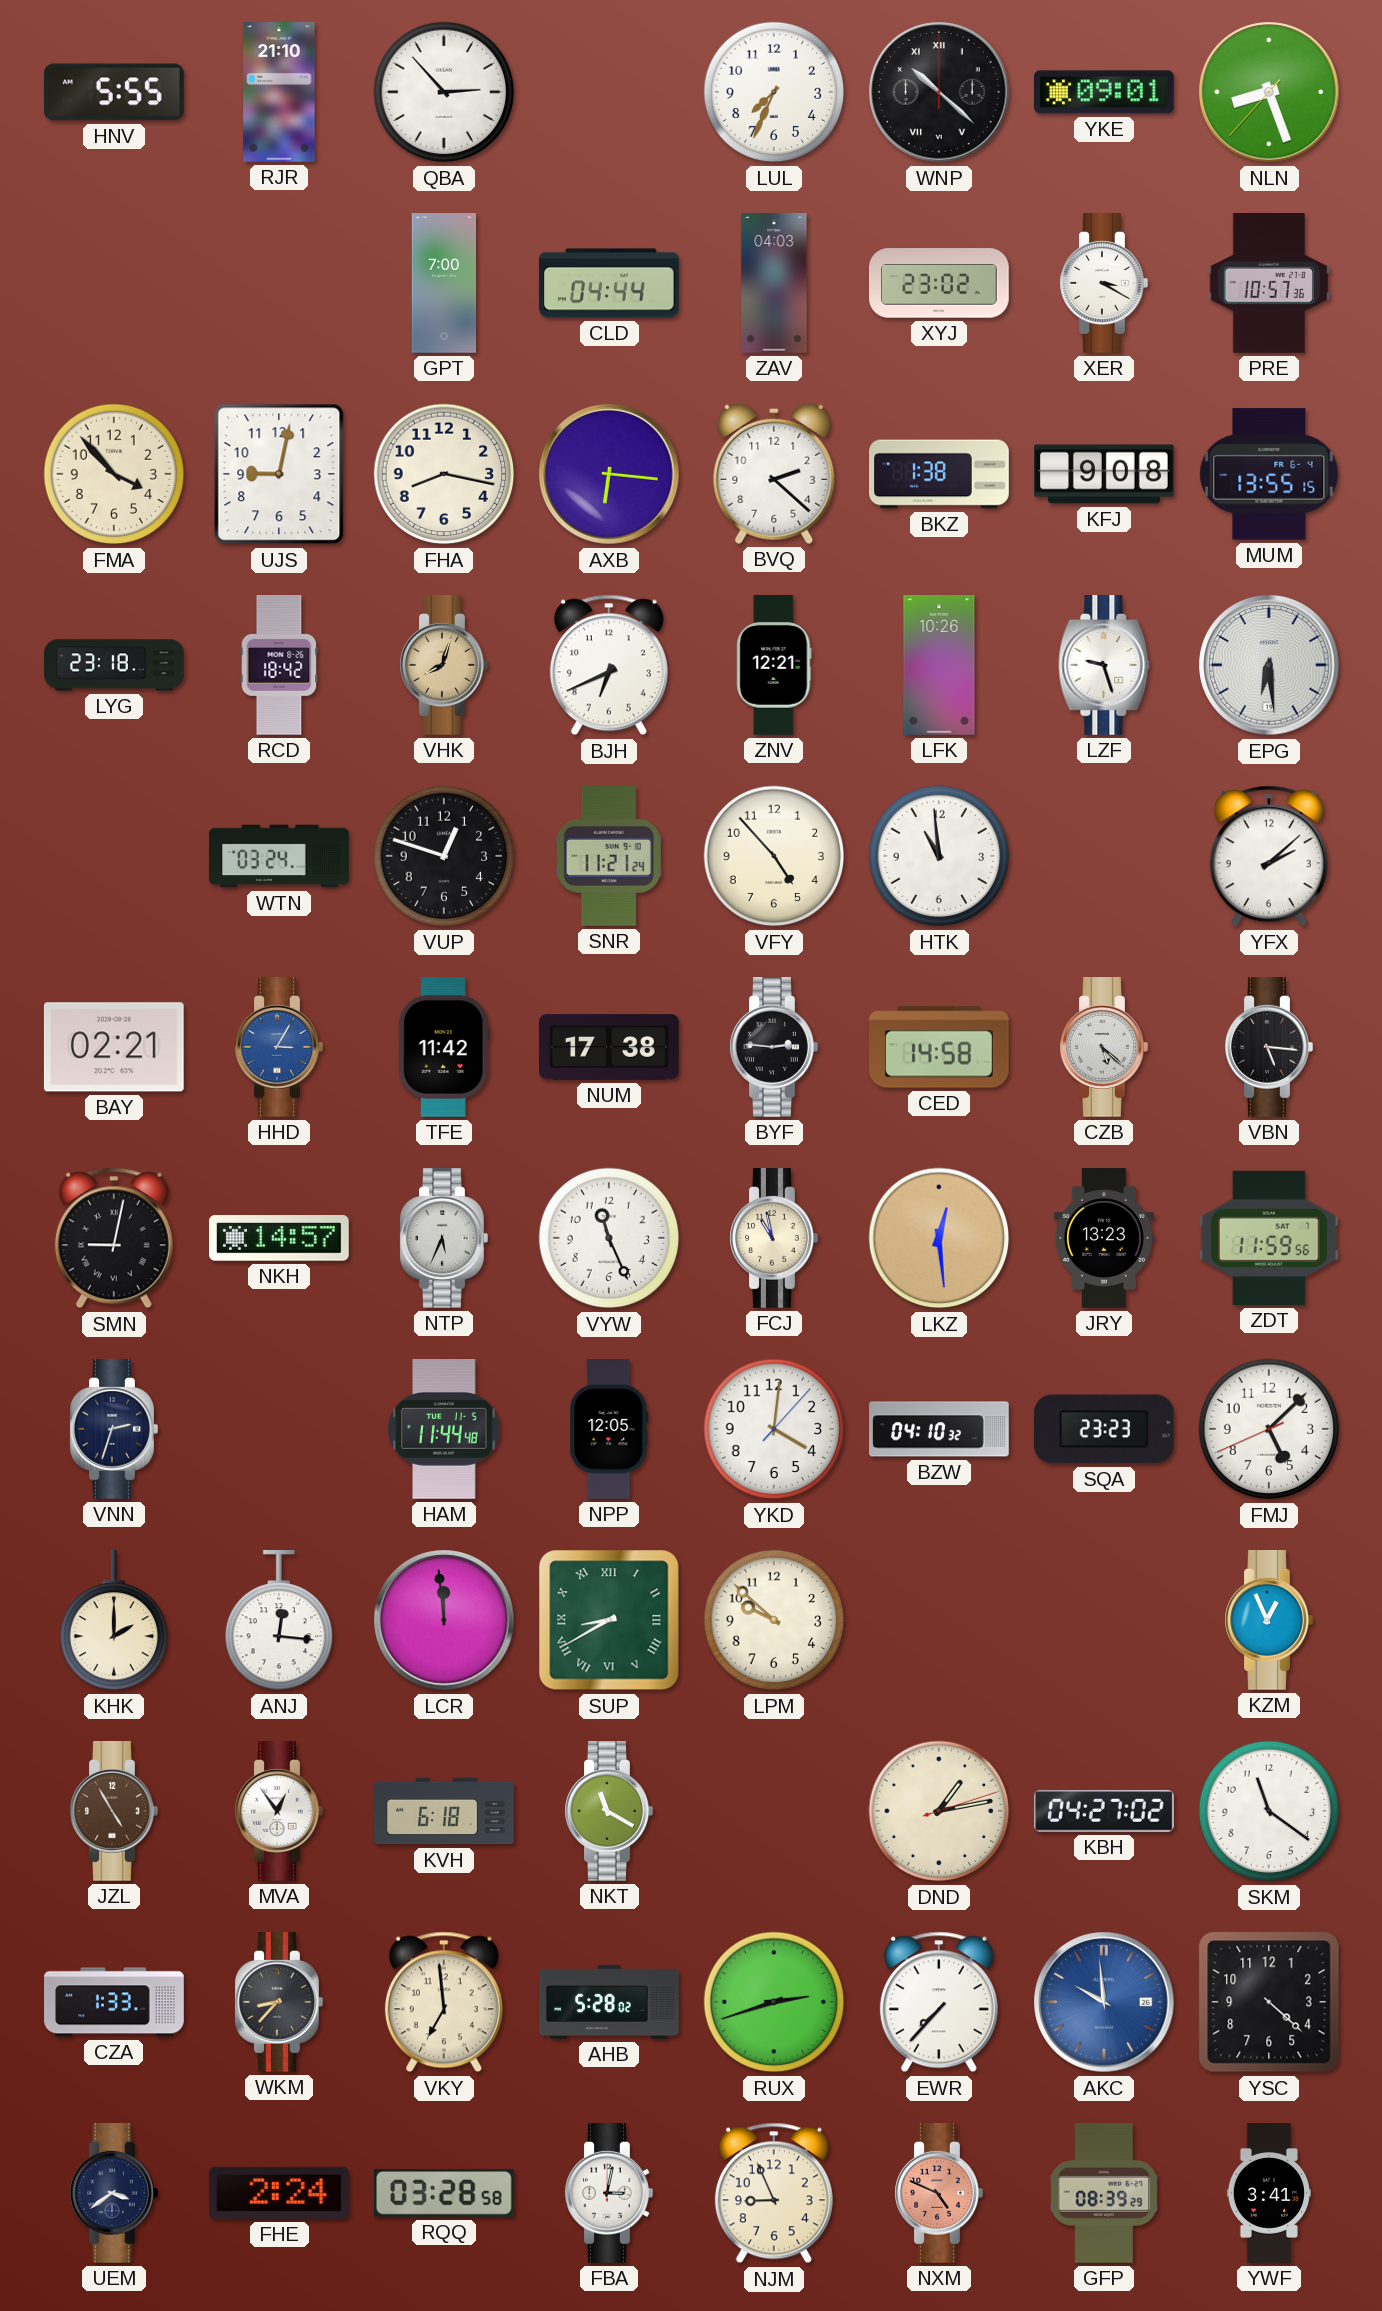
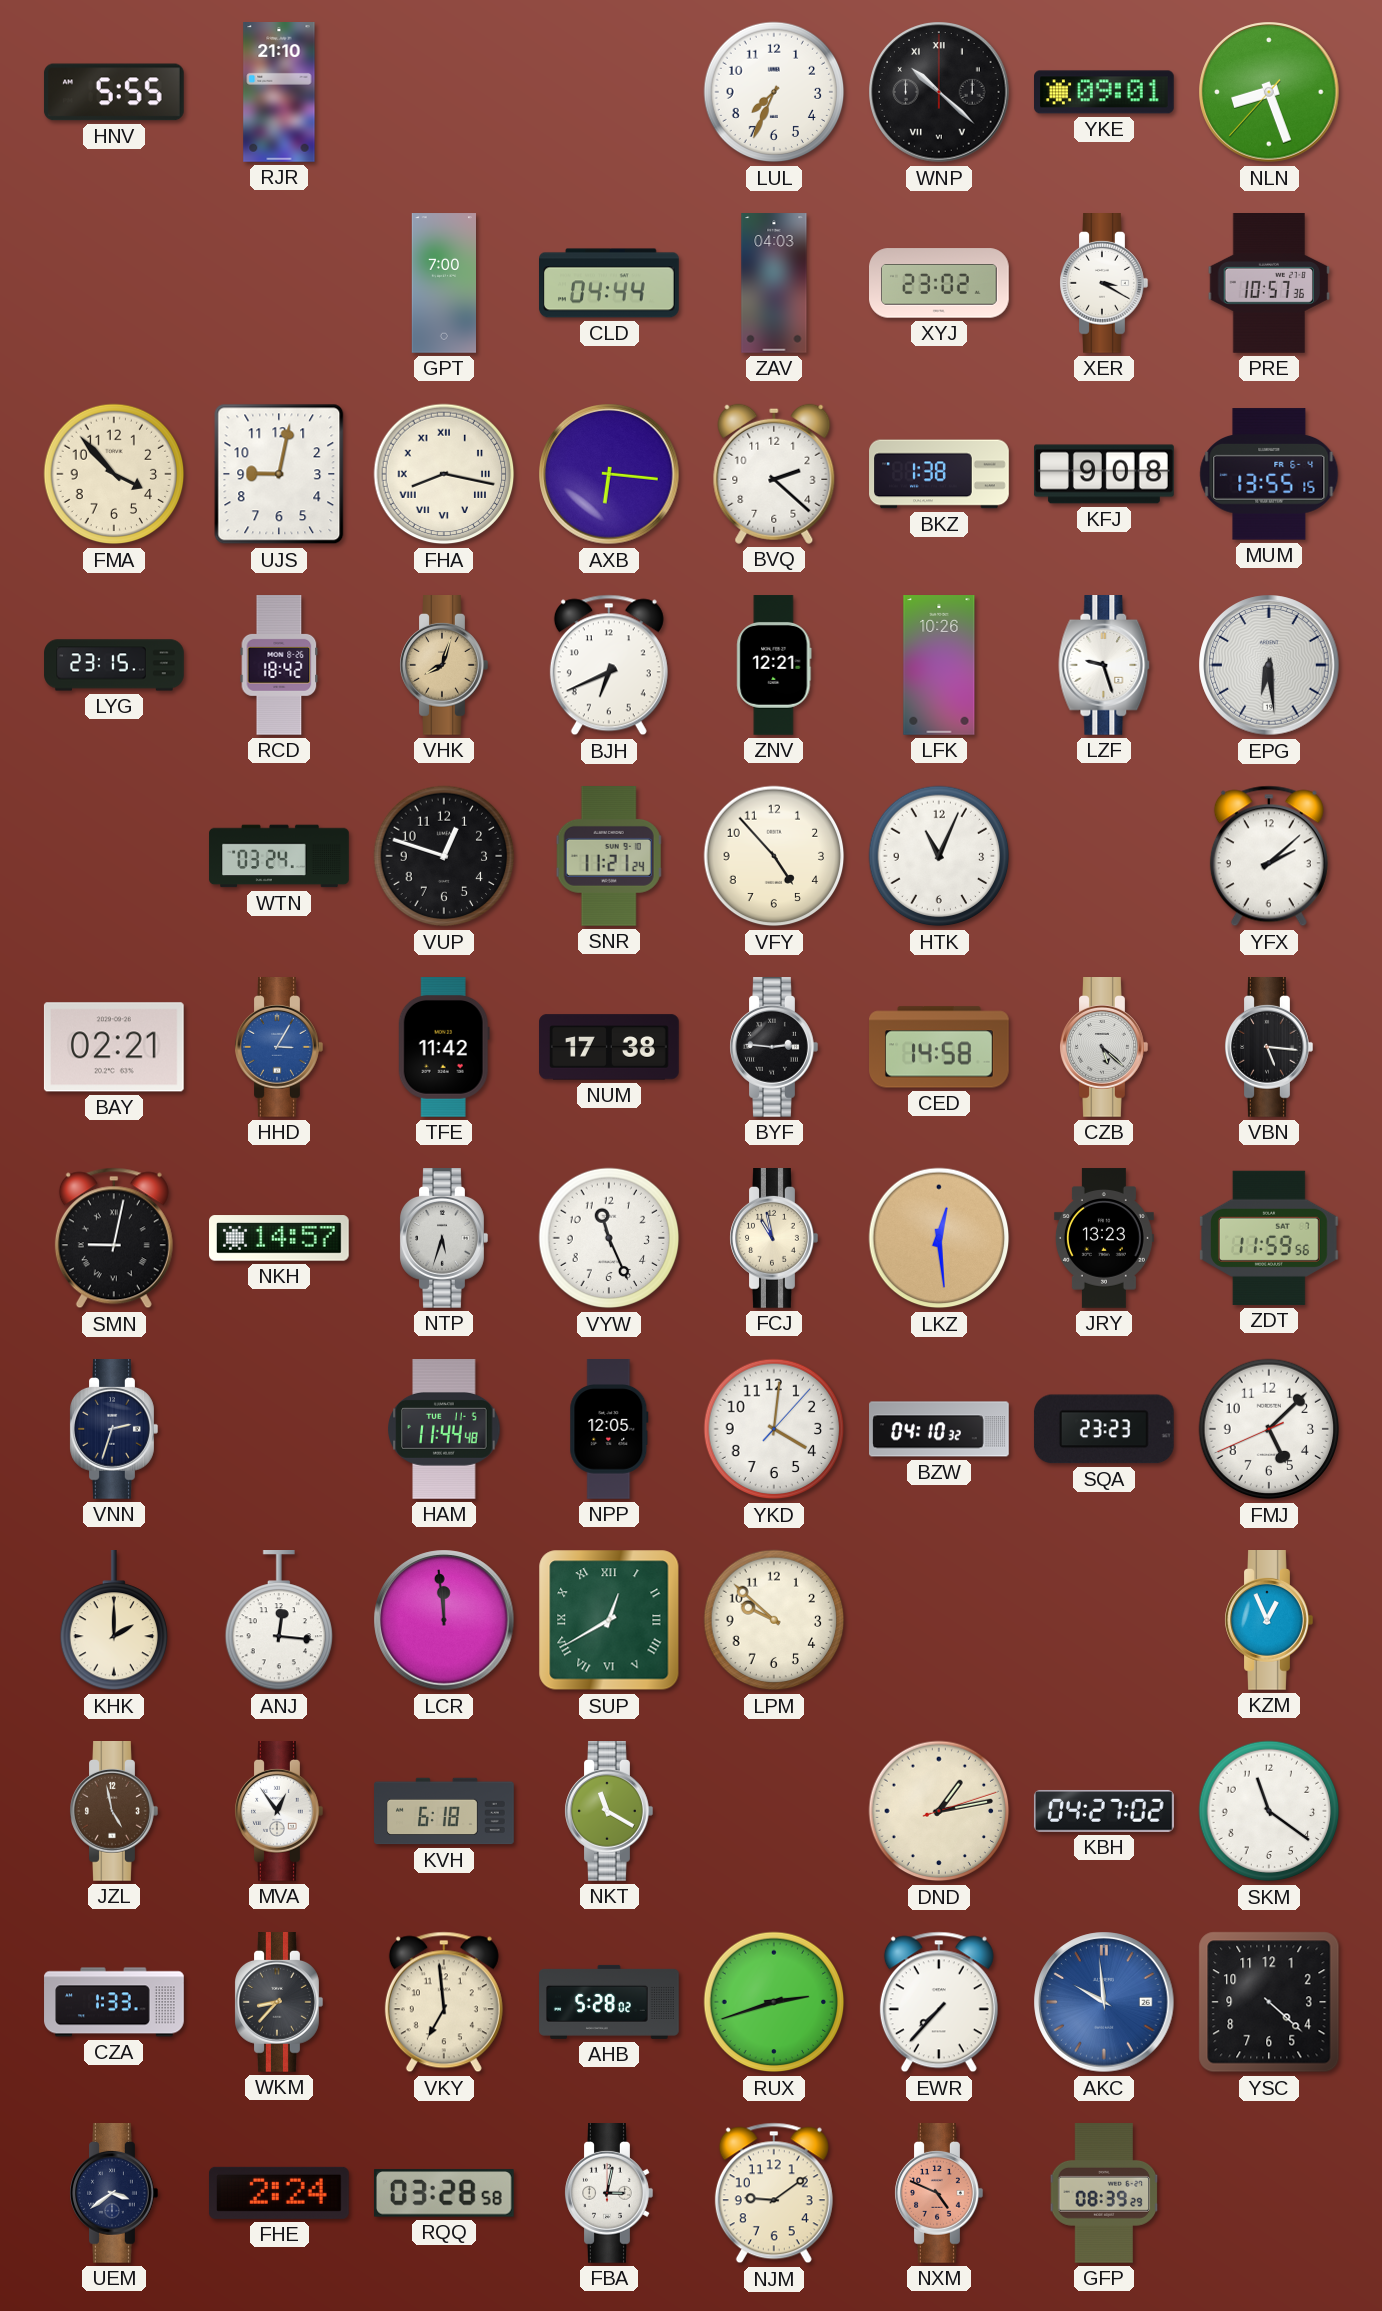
QBA: 2:53 -> none (444, 92)
FHA numerals: Arabic -> Roman (444, 474)
LYG: 23:18 -> 23:15 (114, 665)
HTK: 10:59 -> 11:04 (939, 856)
NTP: 5:34 -> 5:33 (444, 1239)
SUP: 8:40 -> 12:40 (609, 1620)
JZL: 4:55 -> 4:58 (114, 1812)
NJM: 8:56 -> 9:09 (774, 2193)
YWF: 3:41 -> none (1269, 2193)
